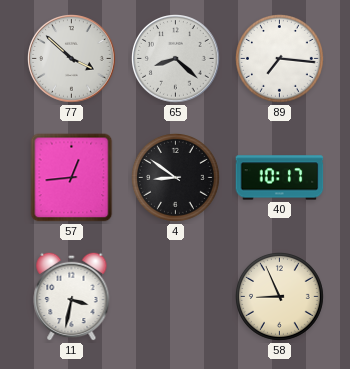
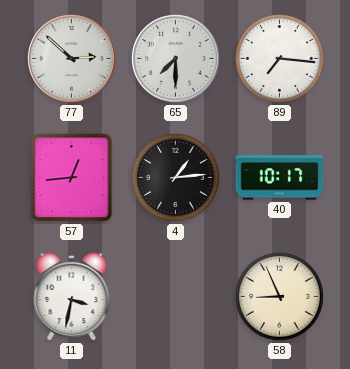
77: 3:52 -> 2:52 (72, 59)
65: 8:22 -> 7:30 (176, 59)
4: 8:51 -> 1:14 (176, 178)
